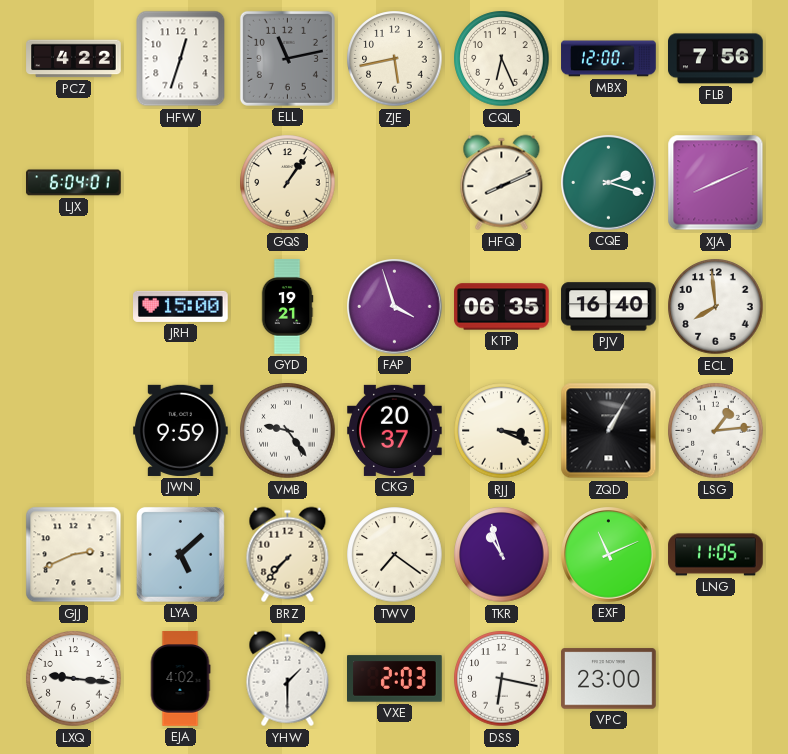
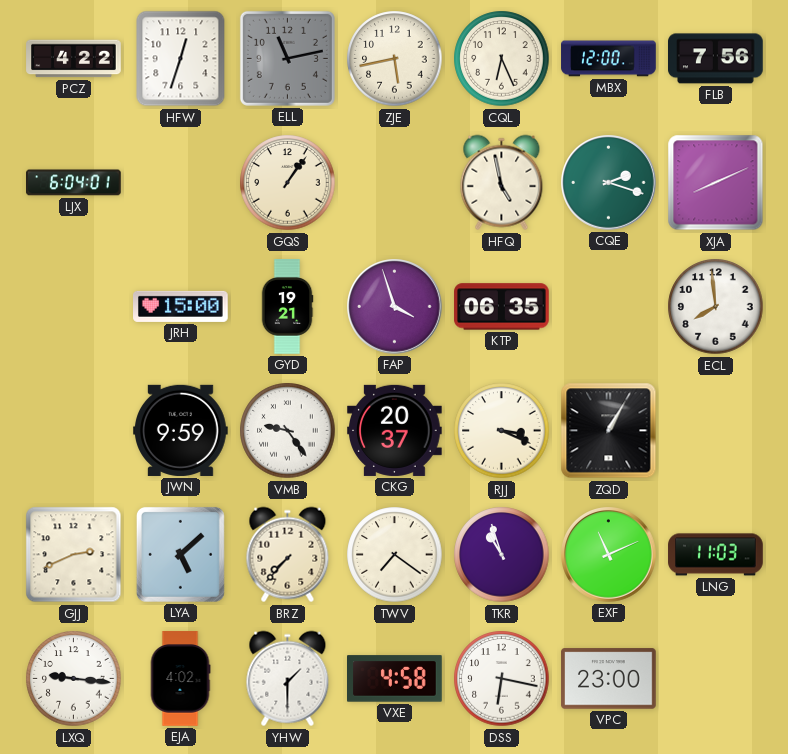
HFQ: 8:11 -> 4:58 (502, 183)
PJV: 16:40 -> none (609, 307)
LSG: 1:14 -> none (716, 431)
LNG: 11:05 -> 11:03 (716, 555)
VXE: 2:03 -> 4:58 (395, 679)
